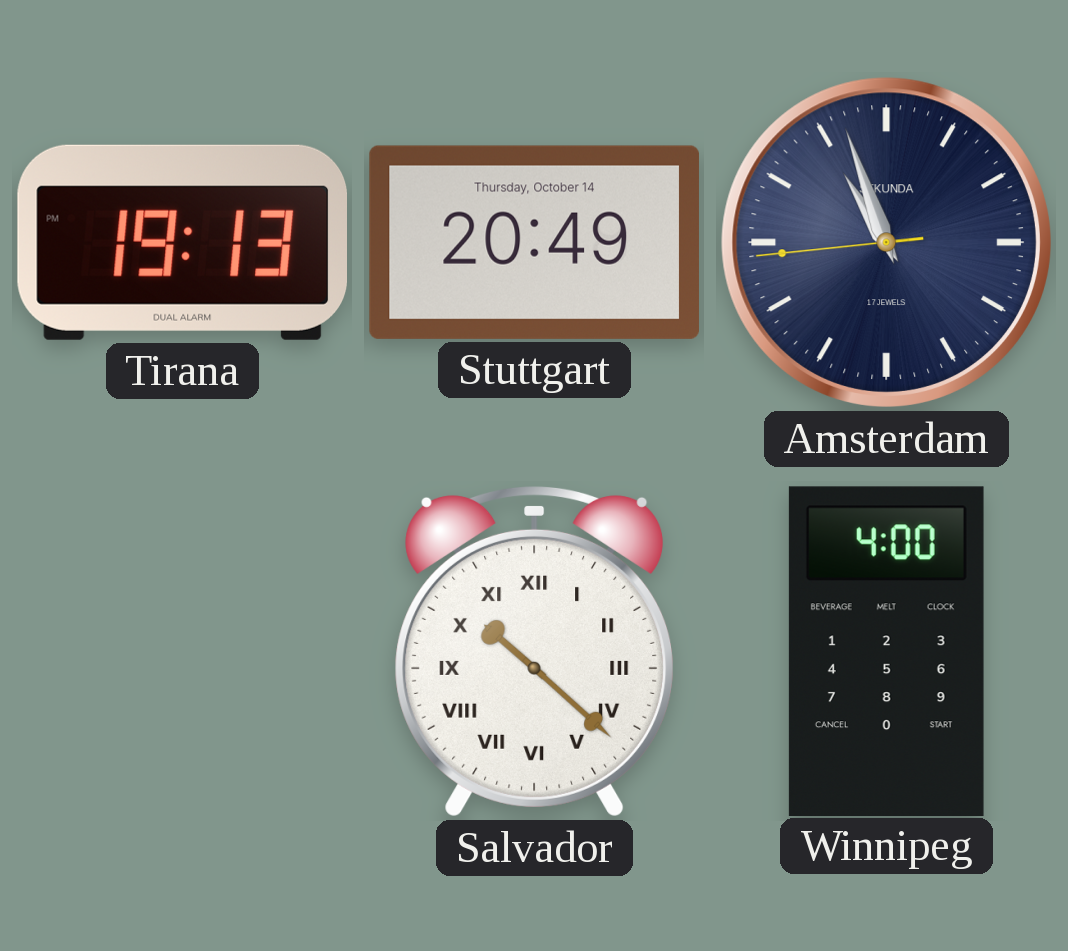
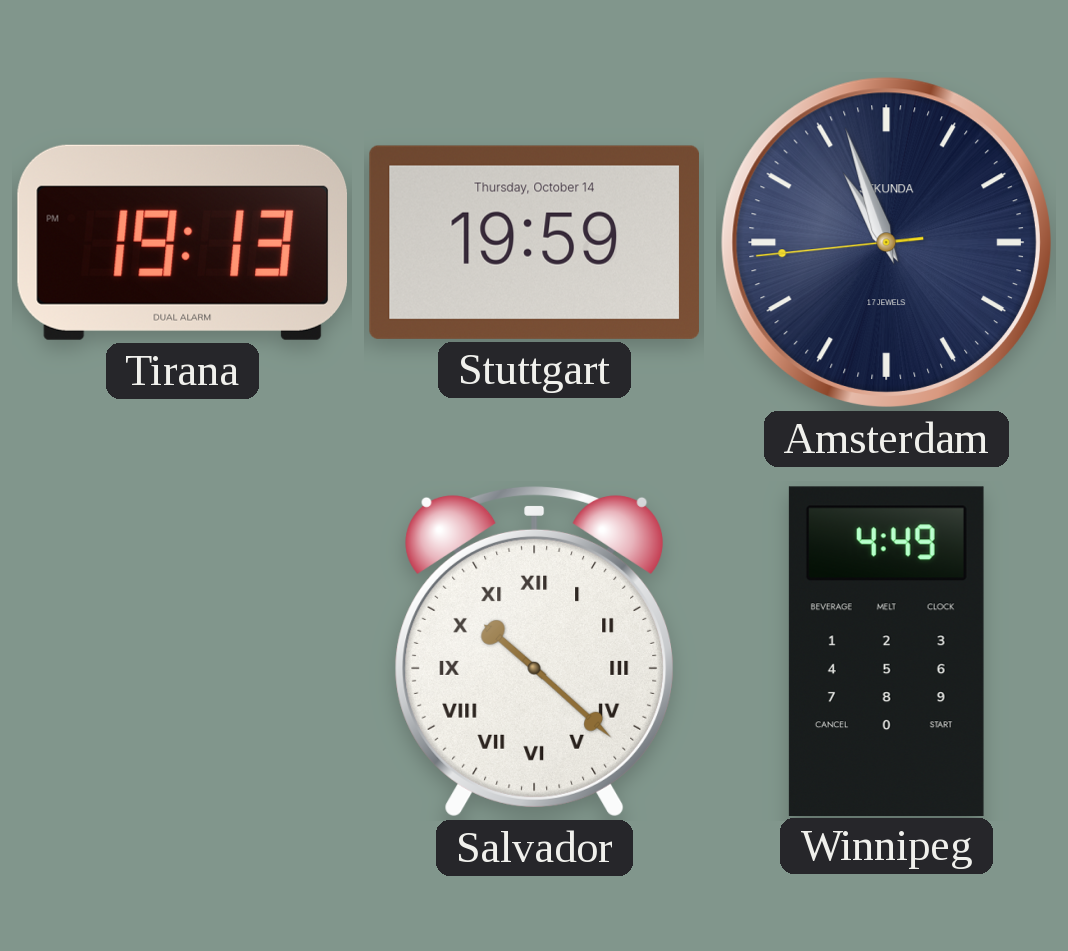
Stuttgart: 20:49 -> 19:59 (534, 242)
Winnipeg: 4:00 -> 4:49 (886, 651)
